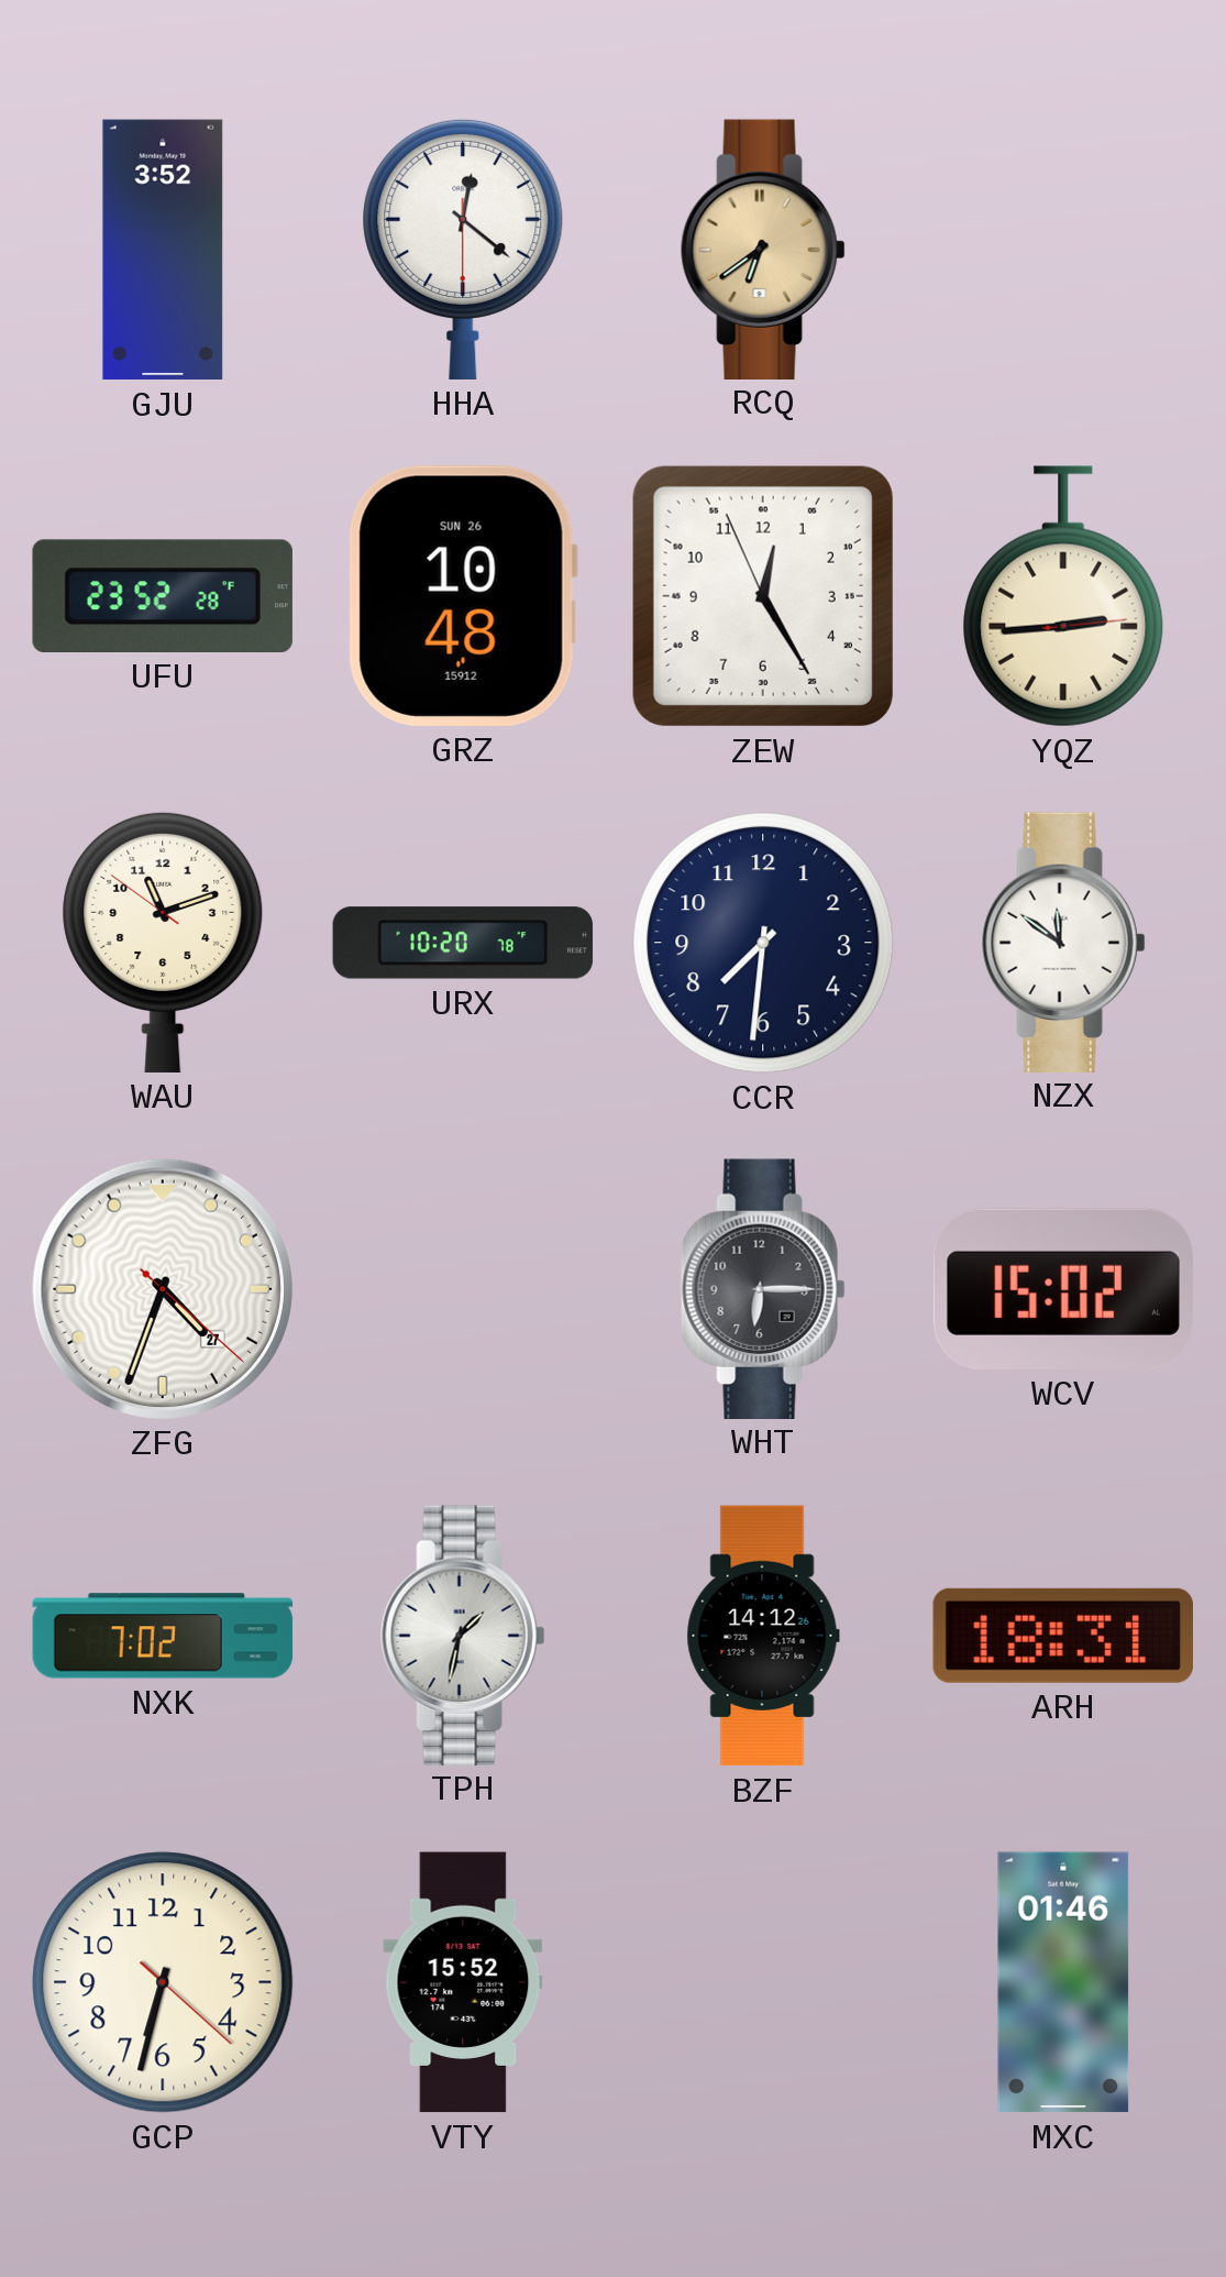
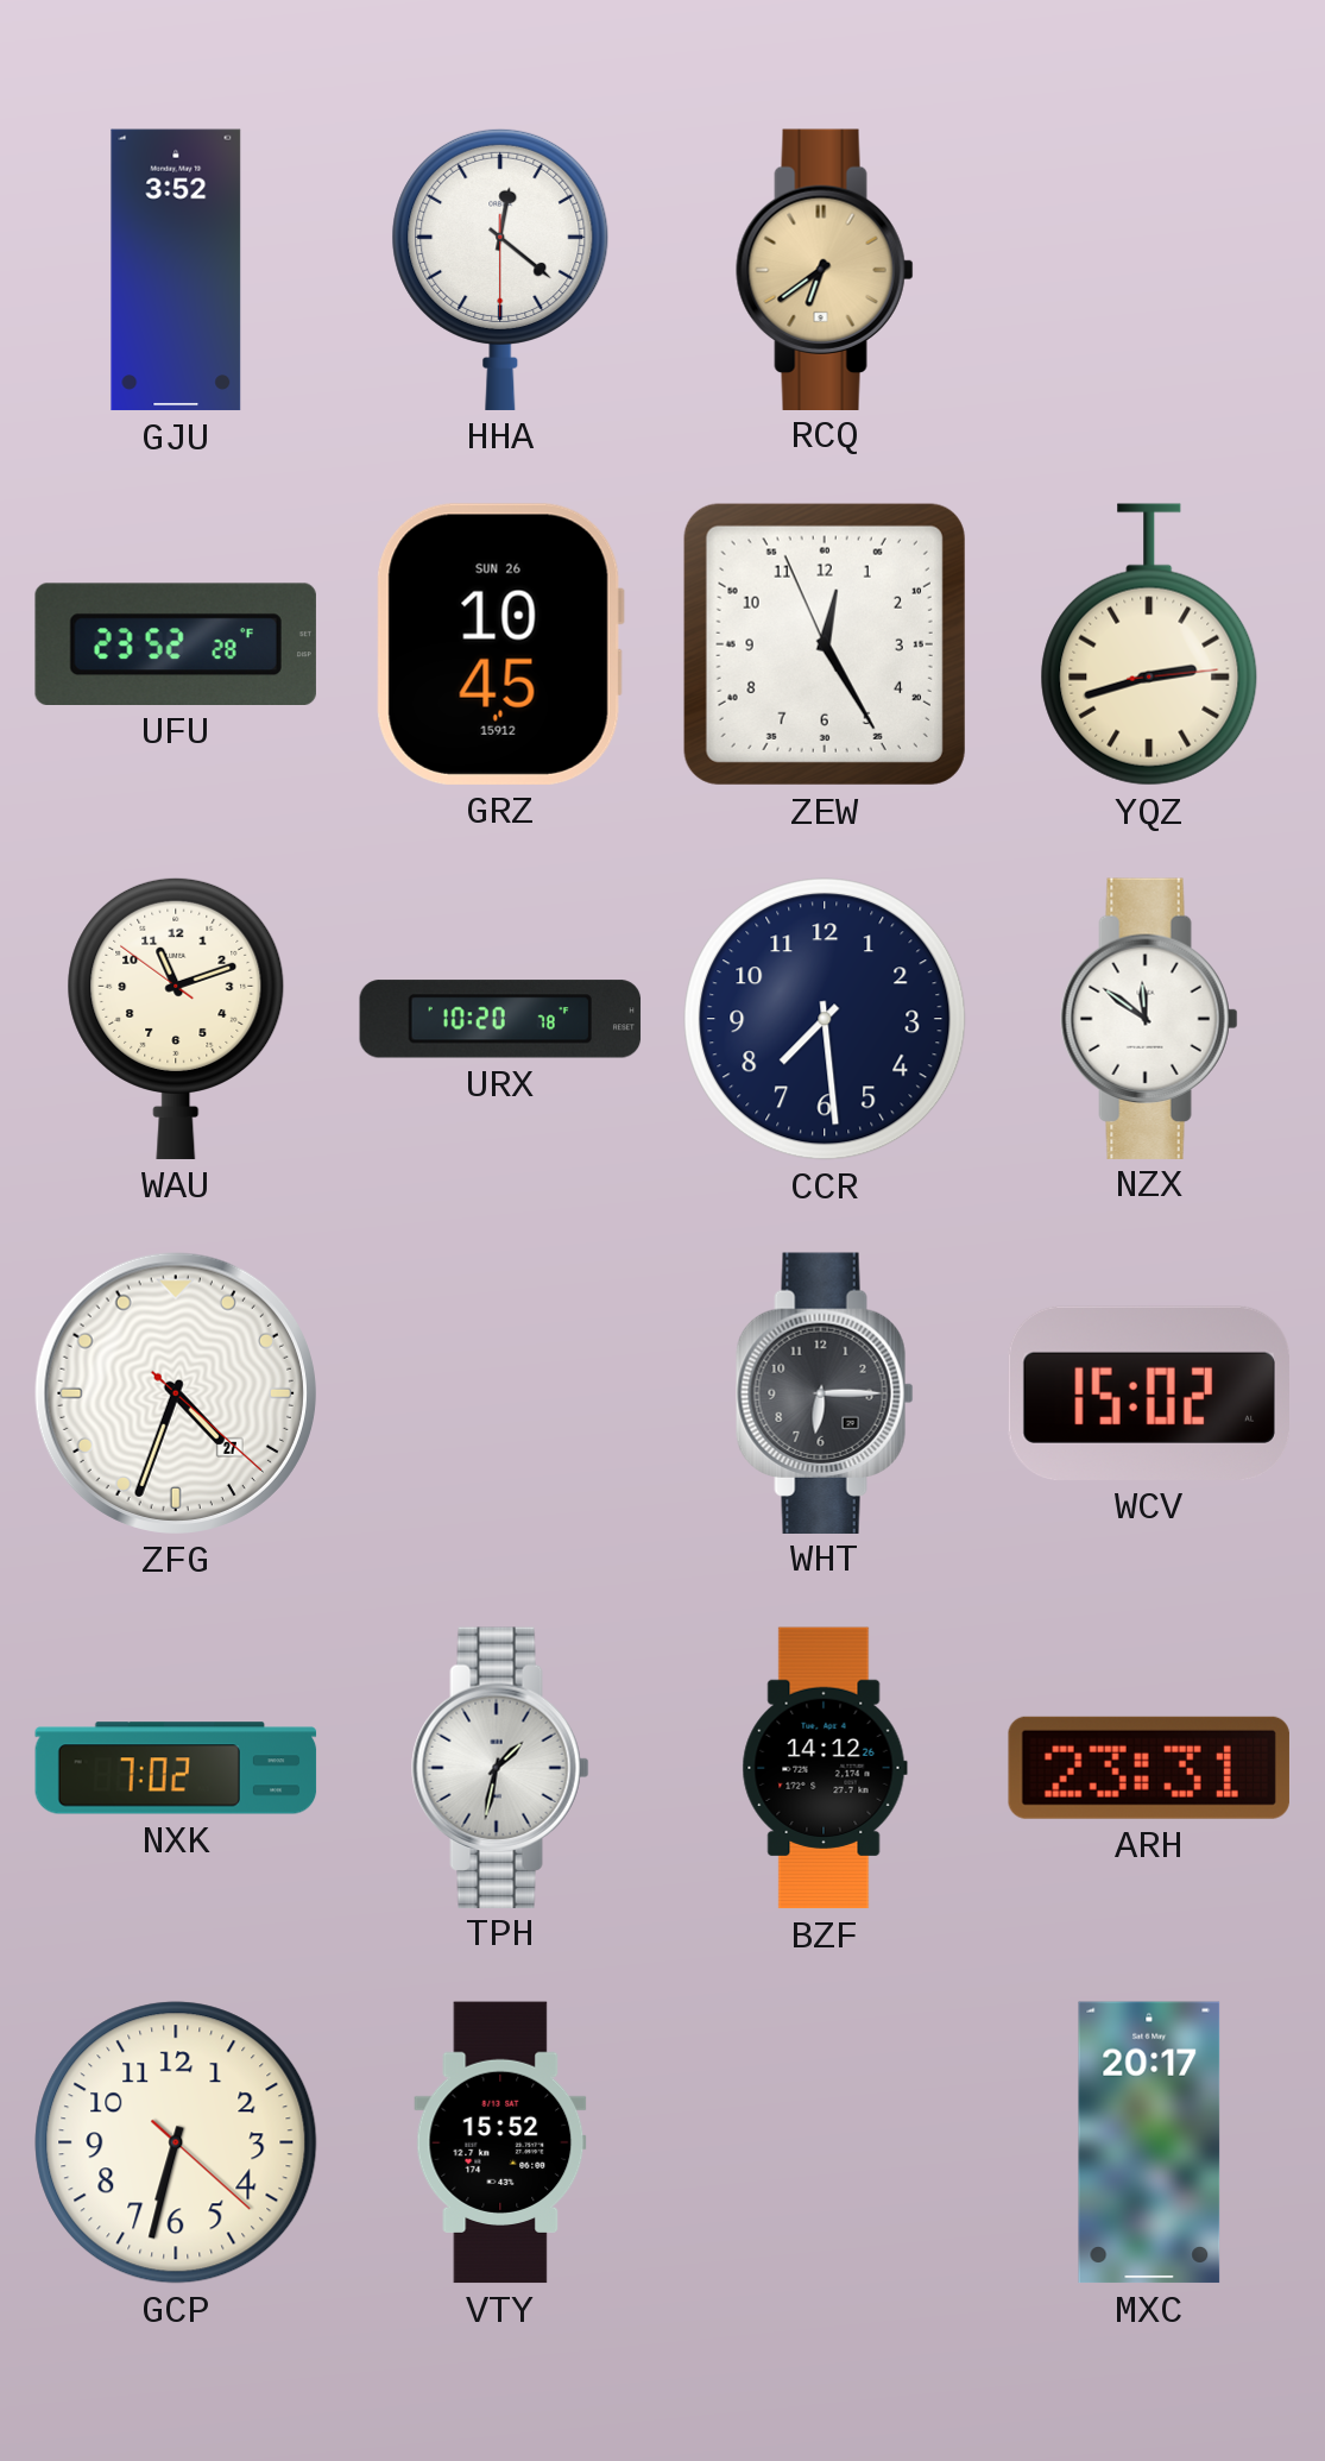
GRZ: 10:48 -> 10:45 (500, 644)
YQZ: 2:44 -> 2:42 (1149, 644)
CCR: 7:31 -> 7:29 (825, 1019)
ARH: 18:31 -> 23:31 (1149, 1768)
MXC: 01:46 -> 20:17 (1149, 2142)
